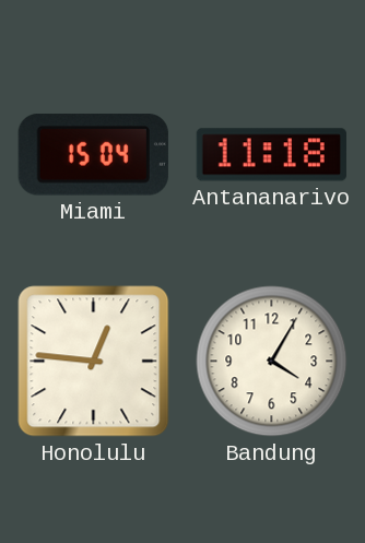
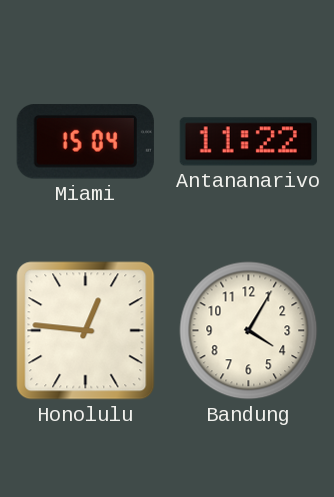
Antananarivo: 11:18 -> 11:22 (248, 142)
